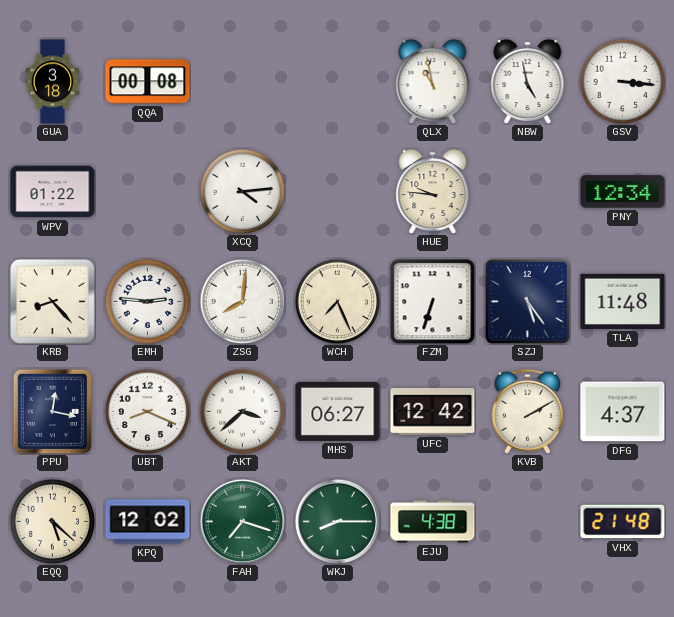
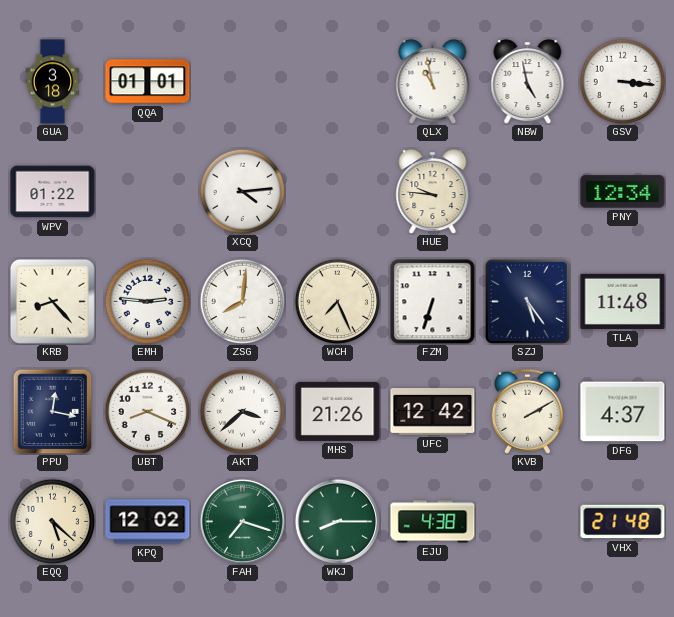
QQA: 00:08 -> 01:01 (148, 82)
MHS: 06:27 -> 21:26 (338, 411)
